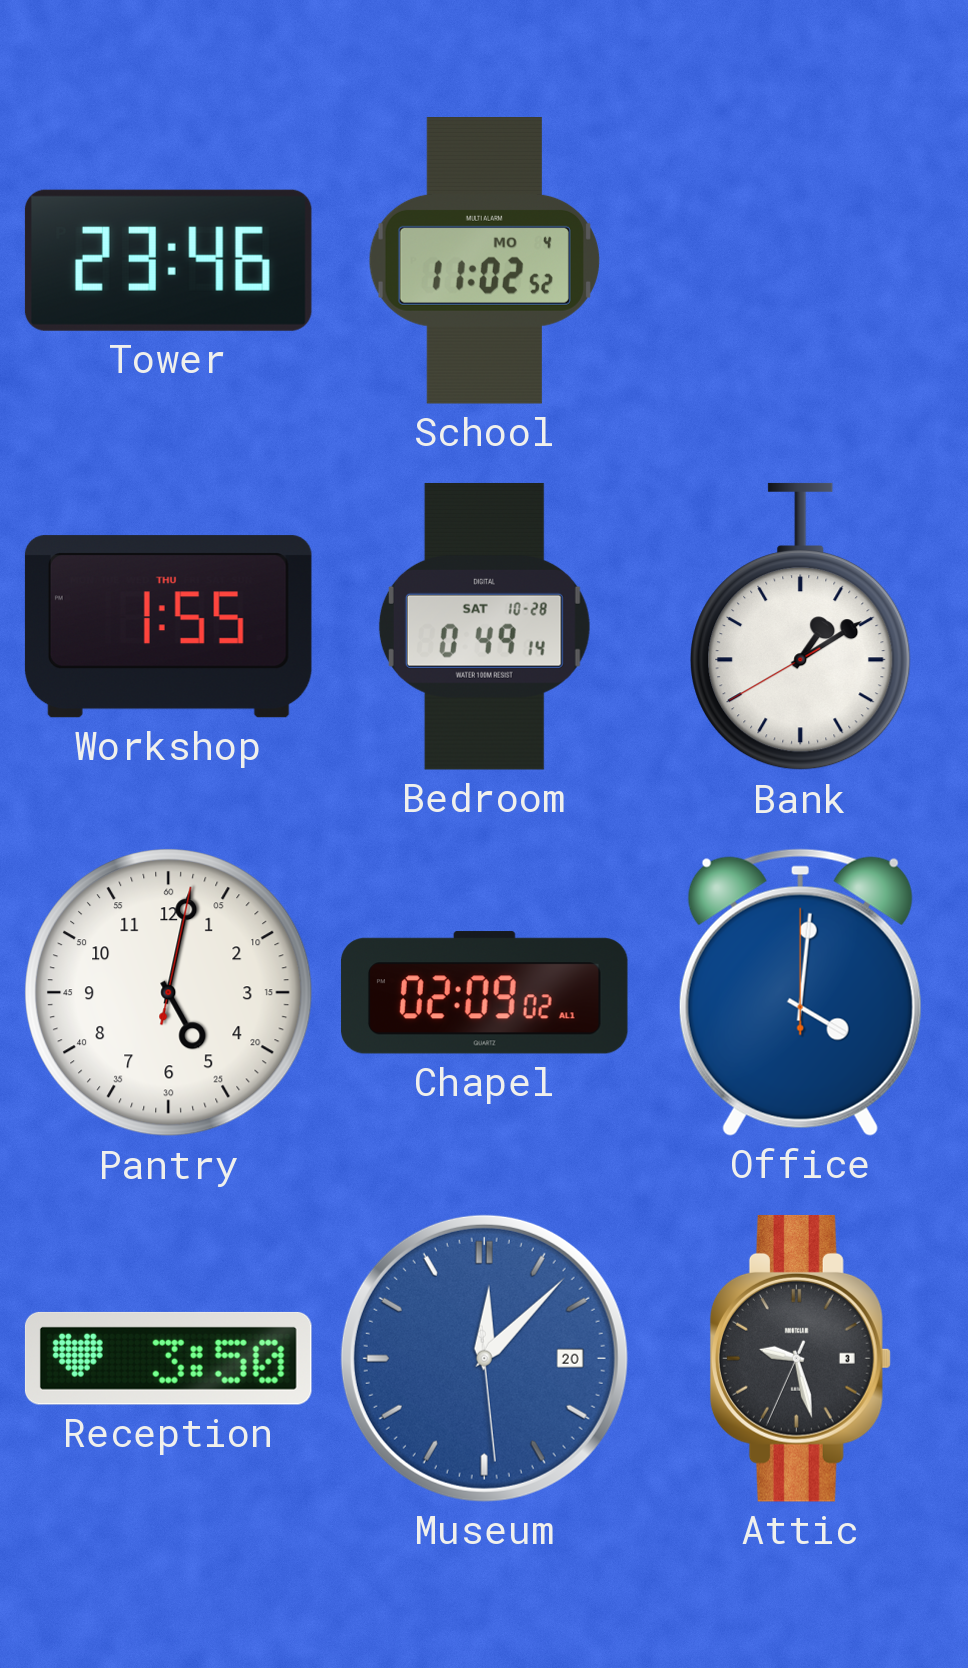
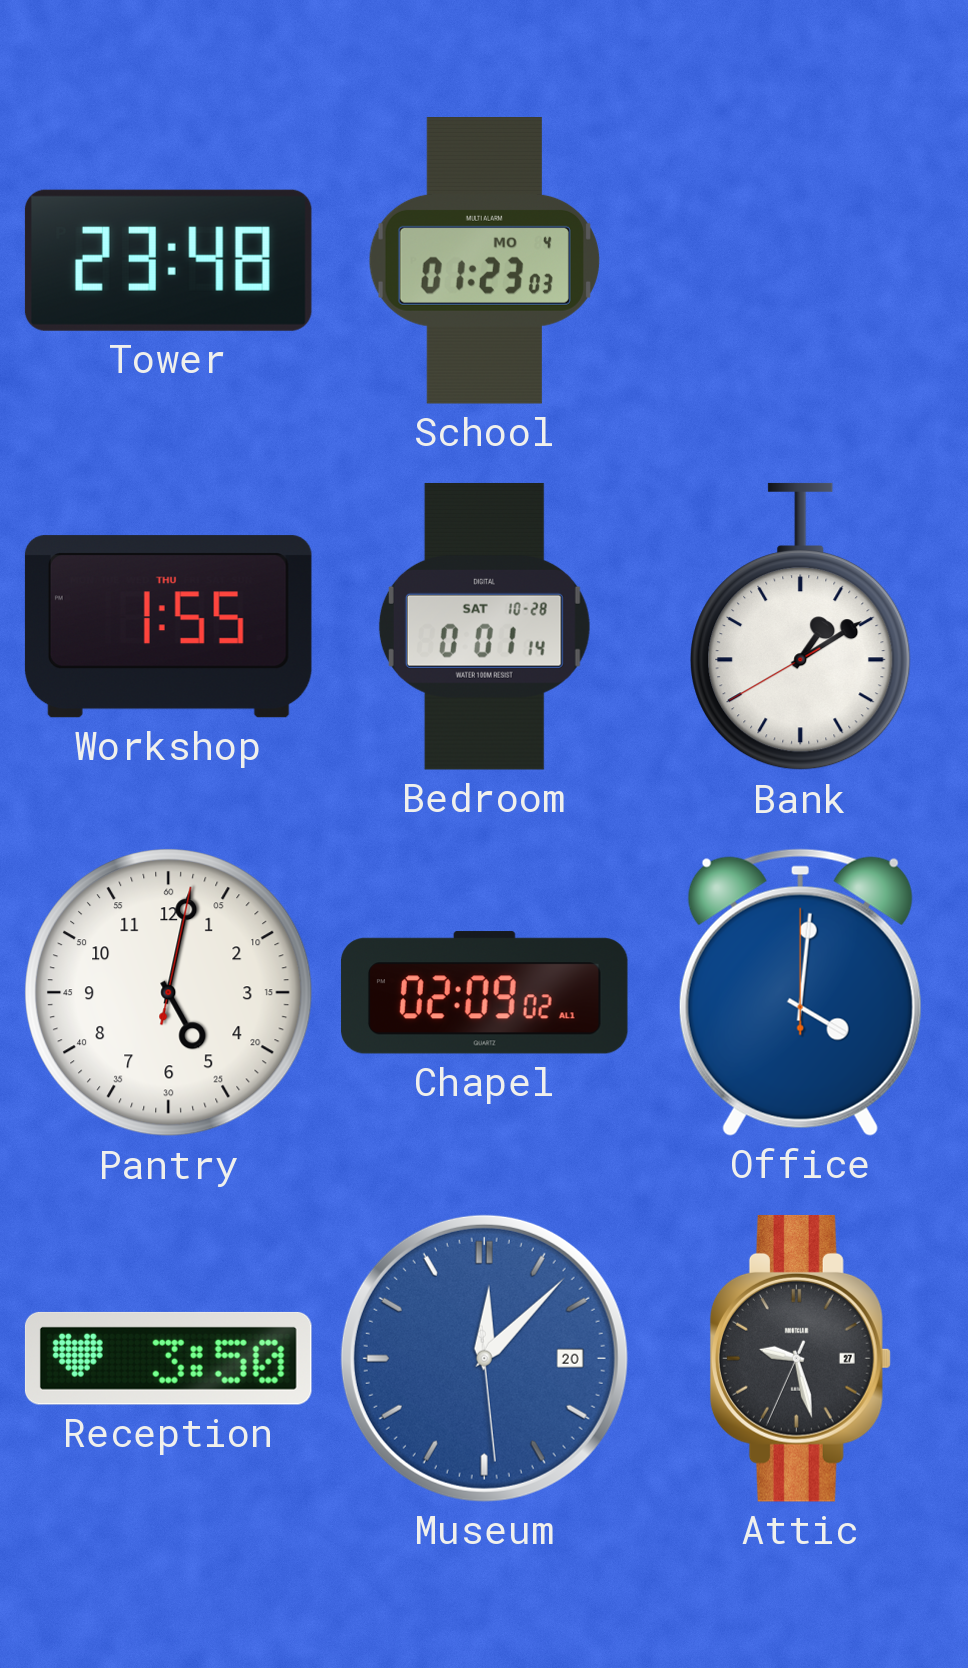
Tower: 23:46 -> 23:48 (168, 260)
School: 11:02 -> 01:23 (484, 261)
Bedroom: 0:49 -> 0:01 (484, 626)
Attic date: 3 -> 27 (800, 1358)
